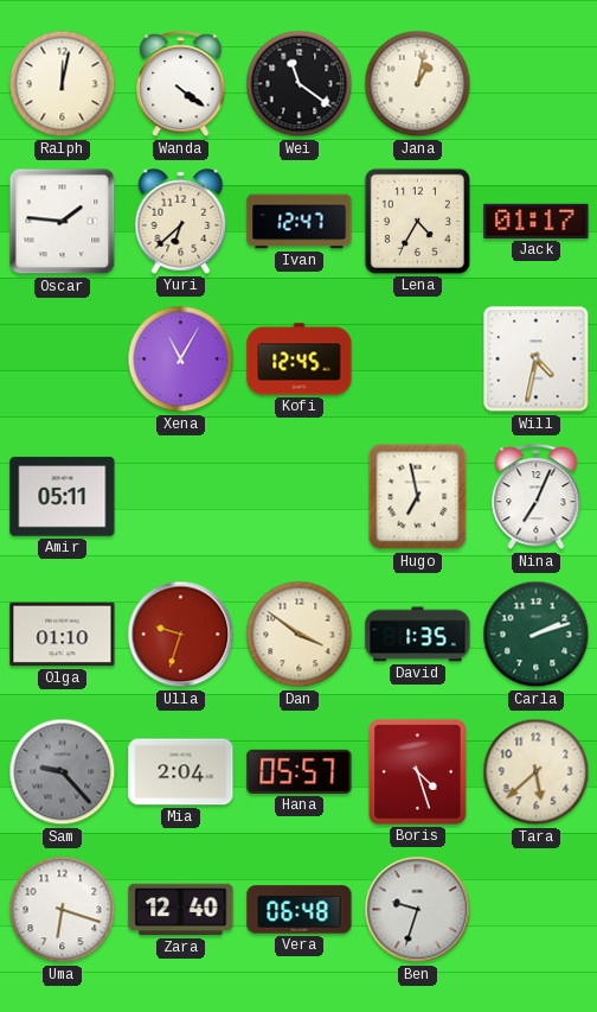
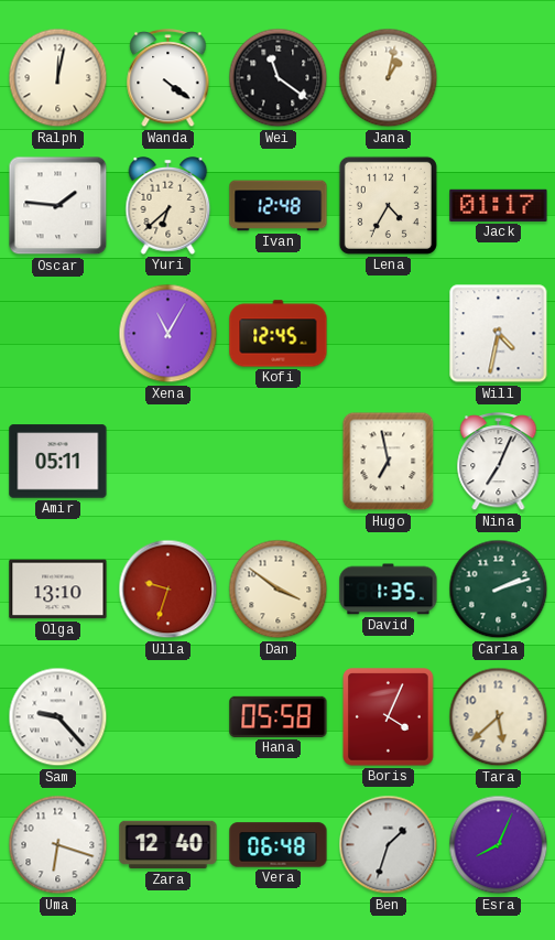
Ivan: 12:47 -> 12:48 (279, 206)
Olga: 01:10 -> 13:10 (58, 590)
Sam dial: grey -> white (58, 717)
Mia: 2:04 -> none (181, 772)
Hana: 05:57 -> 05:58 (279, 716)
Boris: 4:27 -> 4:04 (389, 717)
Ben: 9:33 -> 1:33 (389, 845)
Esra: none -> 8:04 (499, 845)
